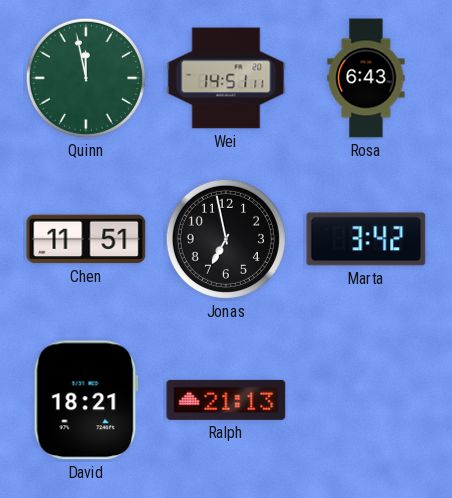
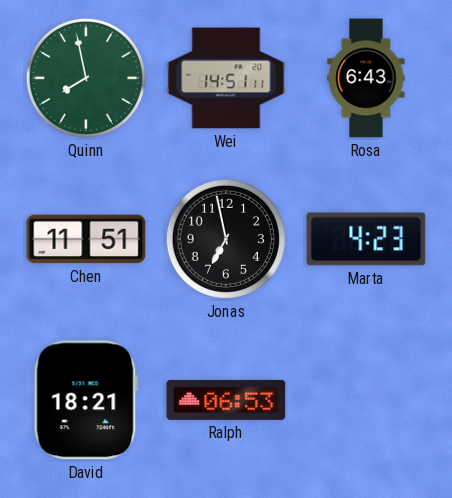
Quinn: 11:58 -> 7:58 (86, 78)
Marta: 3:42 -> 4:23 (366, 239)
Ralph: 21:13 -> 06:53 (226, 400)
